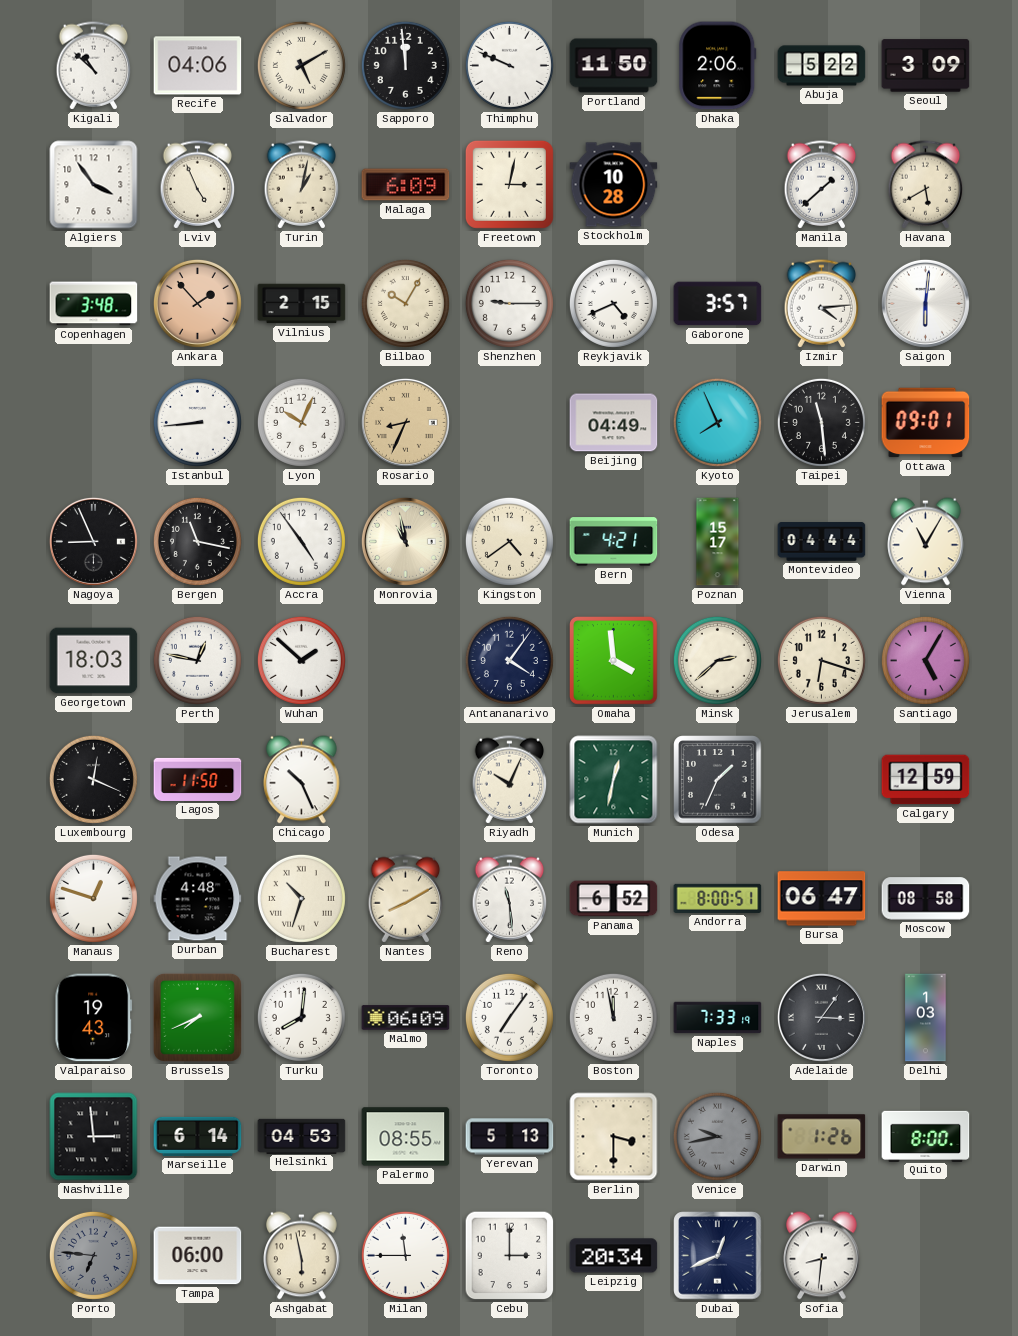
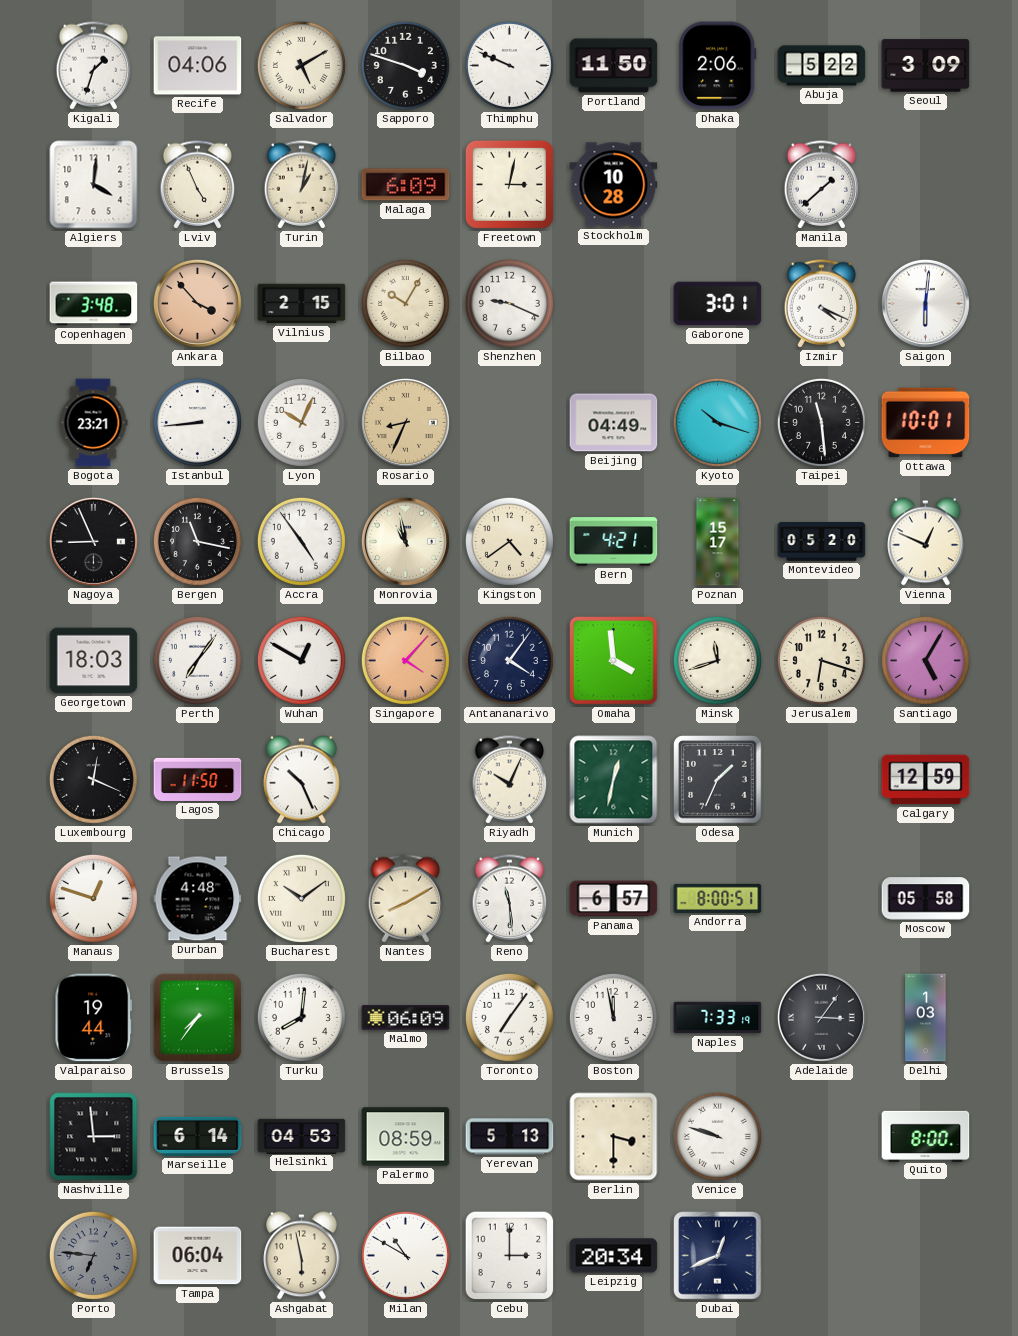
Kigali: 10:52 -> 1:33 (94, 66)
Sapporo: 11:59 -> 3:48 (405, 65)
Algiers: 3:54 -> 4:01 (94, 185)
Havana: 5:40 -> none (926, 185)
Ankara: 1:53 -> 3:53 (197, 303)
Shenzhen: 9:15 -> 9:19 (509, 303)
Reykjavik: 4:41 -> none (613, 303)
Gaborone: 3:57 -> 3:01 (718, 304)
Izmir: 4:14 -> 4:19 (822, 304)
Bogota: none -> 23:21 (93, 423)
Kyoto: 7:56 -> 10:18 (717, 422)
Ottawa: 09:01 -> 10:01 (926, 423)
Montevideo: 04:44 -> 05:20 (822, 542)
Vienna: 11:05 -> 12:49 (926, 542)
Perth: 12:47 -> 7:06 (197, 660)
Wuhan: 1:52 -> 12:50 (301, 660)
Singapore: none -> 4:07 (405, 660)
Minsk: 2:38 -> 11:42 (717, 660)
Bucharest: 10:33 -> 10:09 (301, 898)
Panama: 6:52 -> 6:57 (614, 899)
Bursa: 06:47 -> none (822, 899)
Moscow: 08:58 -> 05:58 (926, 899)
Valparaiso: 19:43 -> 19:44 (94, 1018)
Brussels: 7:41 -> 7:36 (197, 1017)
Palermo: 08:55 -> 08:59 (406, 1137)
Venice: 9:43 -> 9:48 (717, 1136)
Venice dial: grey -> white (717, 1136)
Darwin: 1:26 -> none (822, 1137)
Tampa: 06:00 -> 06:04 (198, 1256)
Milan: 11:45 -> 10:50 (405, 1255)
Sofia: 8:31 -> none (822, 1256)
